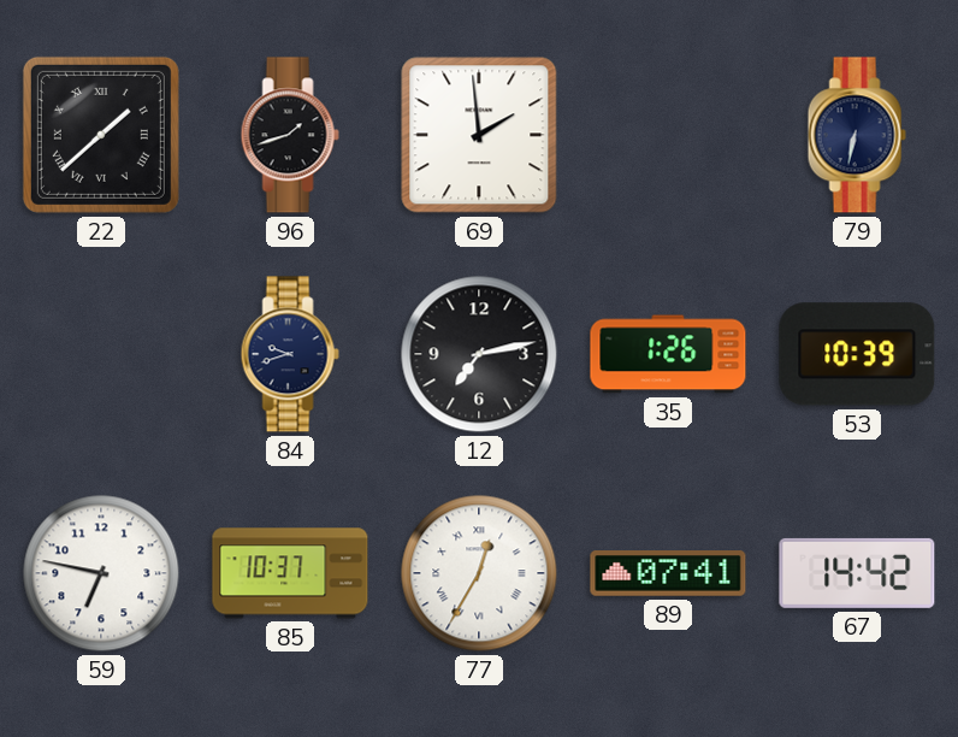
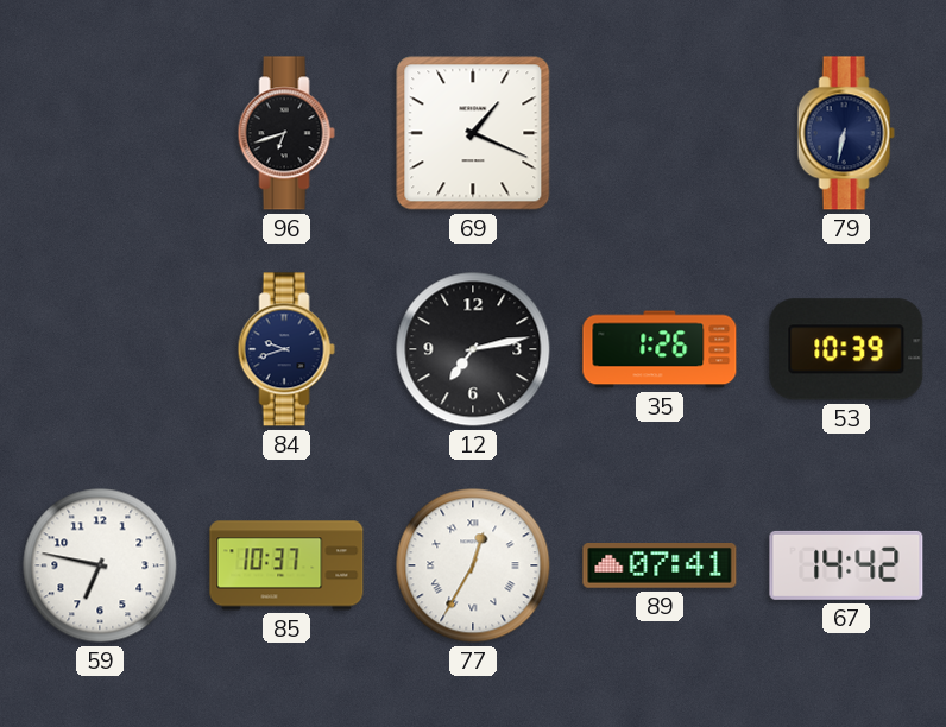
22: 1:38 -> none (101, 135)
96: 1:42 -> 6:42 (286, 133)
69: 1:59 -> 1:19 (473, 133)
